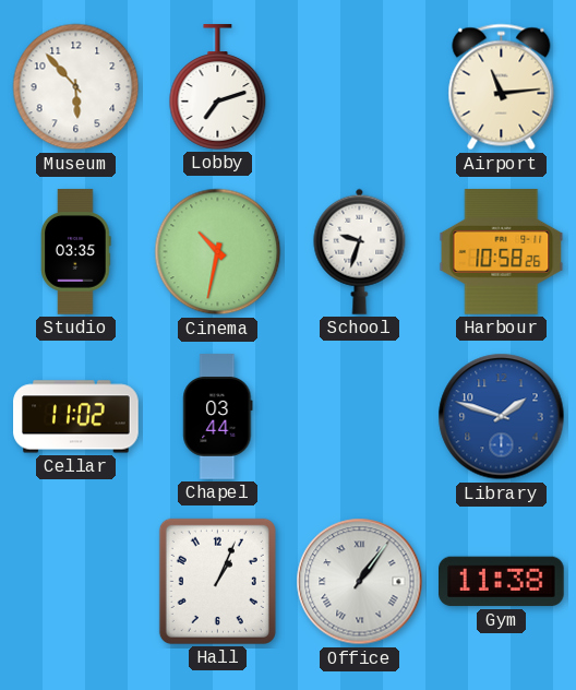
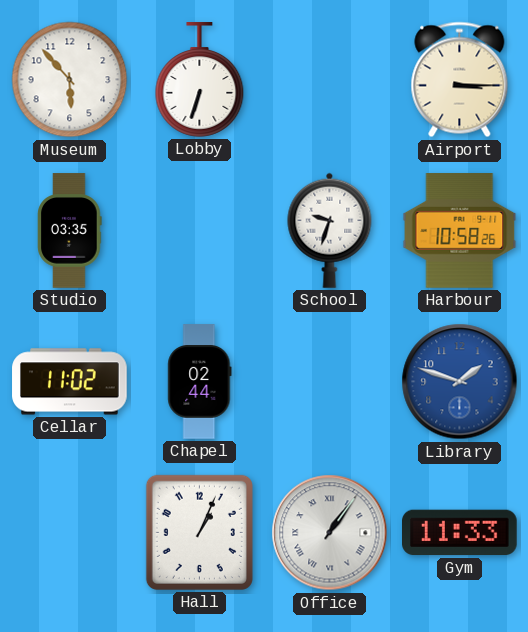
Lobby: 7:12 -> 6:33 (200, 80)
Airport: 11:14 -> 3:15 (460, 80)
Cinema: 10:32 -> none (218, 252)
Chapel: 03:44 -> 02:44 (200, 382)
Gym: 11:38 -> 11:33 (460, 533)
